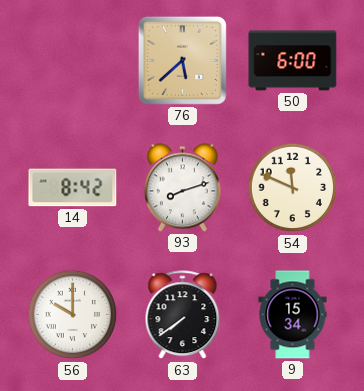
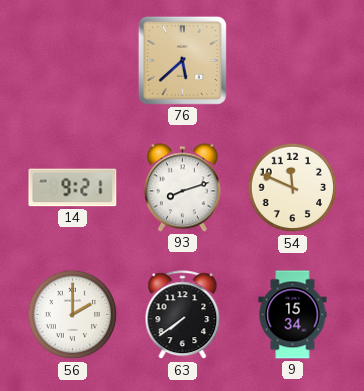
50: 6:00 -> none (293, 61)
14: 8:42 -> 9:21 (73, 188)
56: 10:00 -> 2:00 (73, 315)
